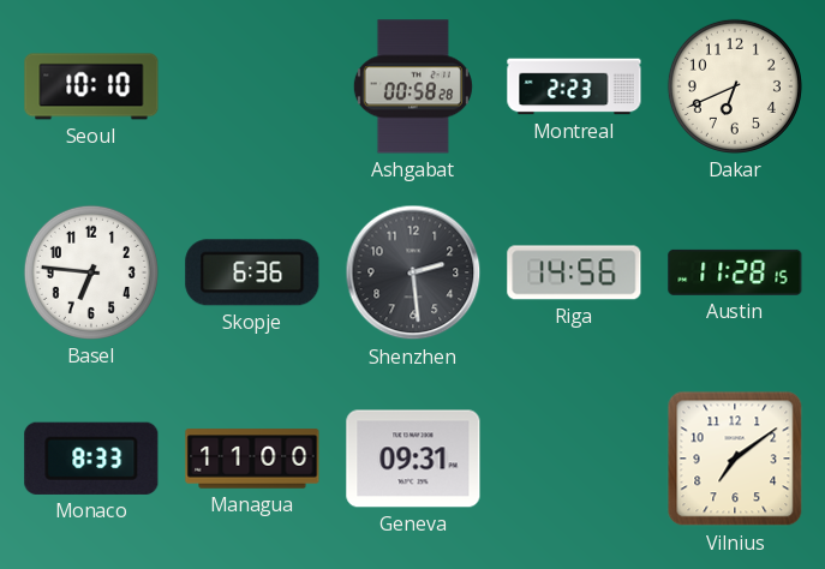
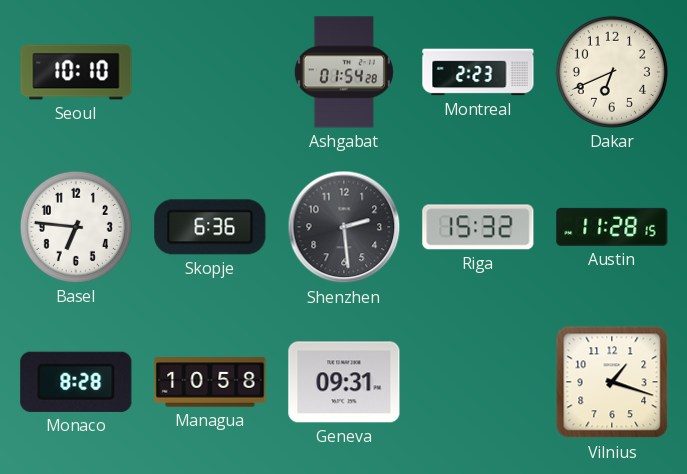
Ashgabat: 00:58 -> 01:54 (344, 72)
Riga: 14:56 -> 15:32 (478, 227)
Monaco: 8:33 -> 8:28 (76, 382)
Managua: 11:00 -> 10:58 (210, 382)
Vilnius: 7:09 -> 1:18 (612, 382)
